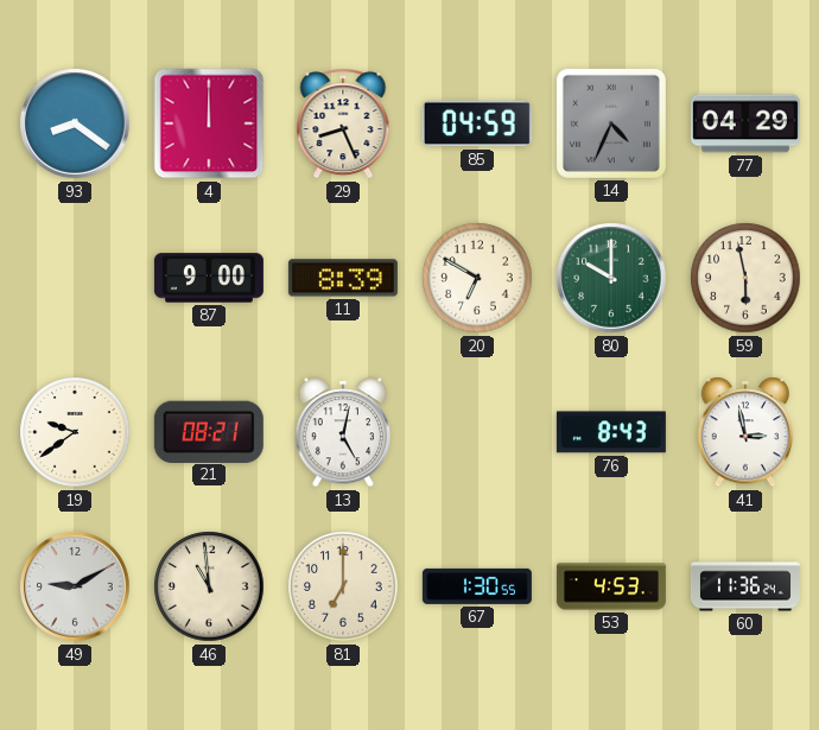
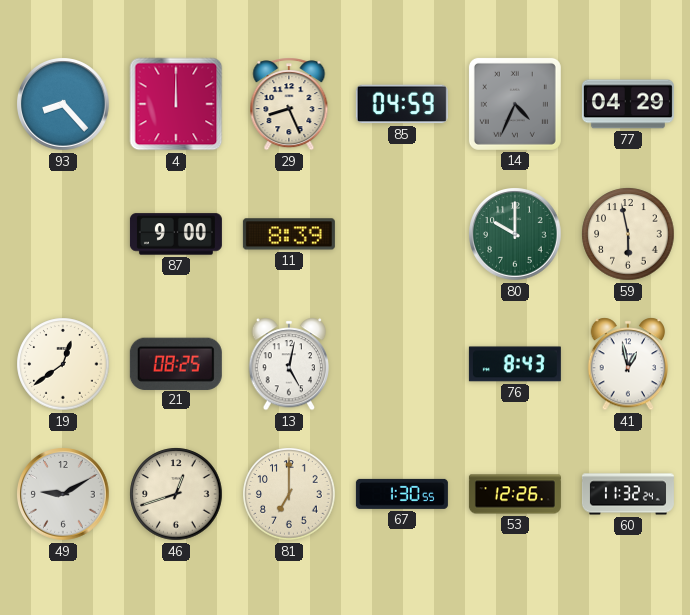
93: 8:21 -> 8:23 (63, 104)
20: 6:50 -> none (477, 278)
19: 9:39 -> 12:39 (63, 364)
21: 08:21 -> 08:25 (176, 363)
41: 2:58 -> 12:58 (628, 364)
46: 10:59 -> 12:42 (176, 494)
53: 4:53 -> 12:26 (515, 494)
60: 11:36 -> 11:32 (628, 494)
